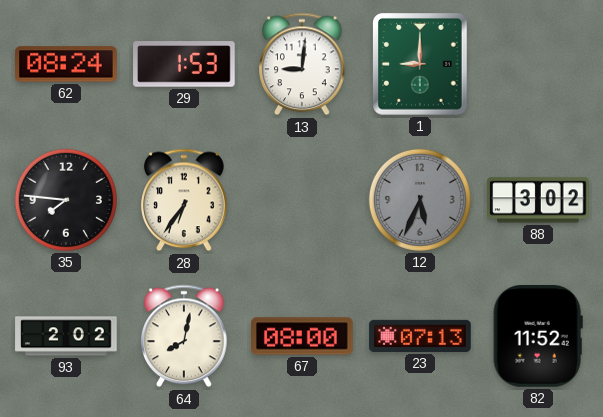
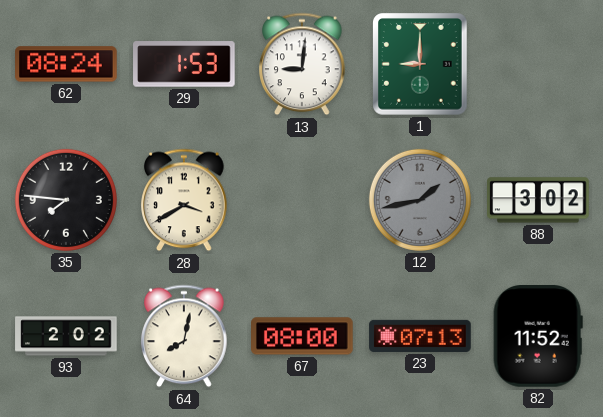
28: 6:36 -> 3:40 (184, 200)
12: 5:34 -> 1:43 (420, 200)
